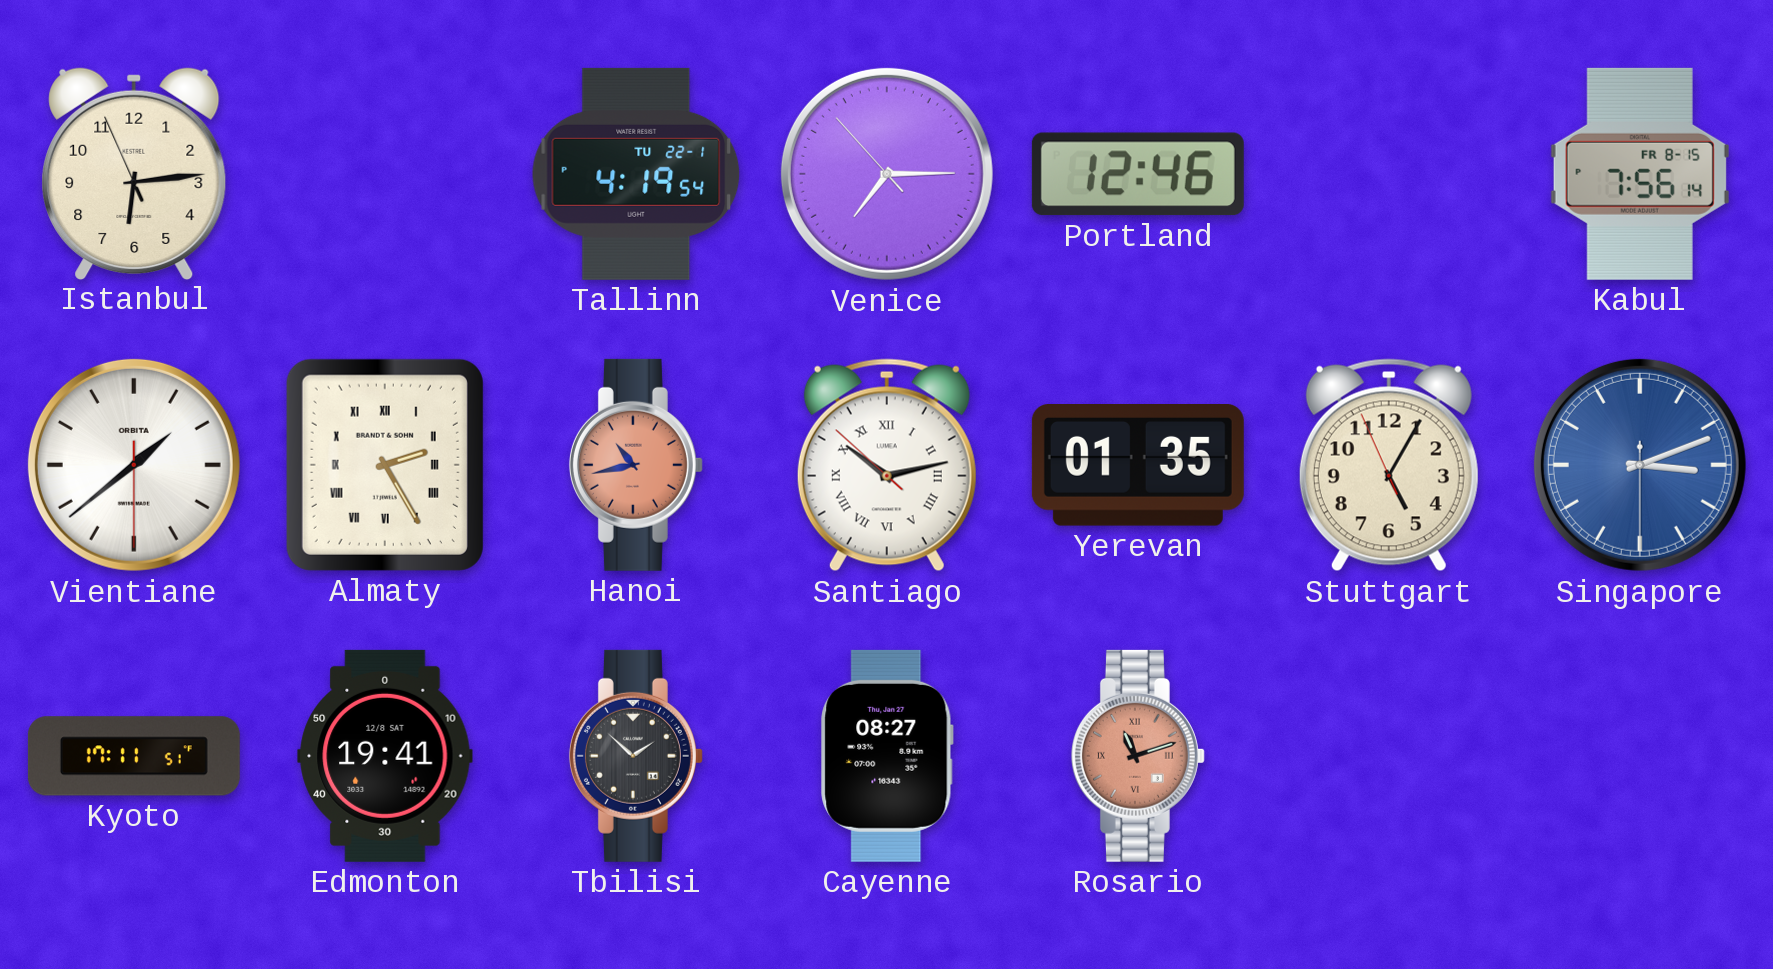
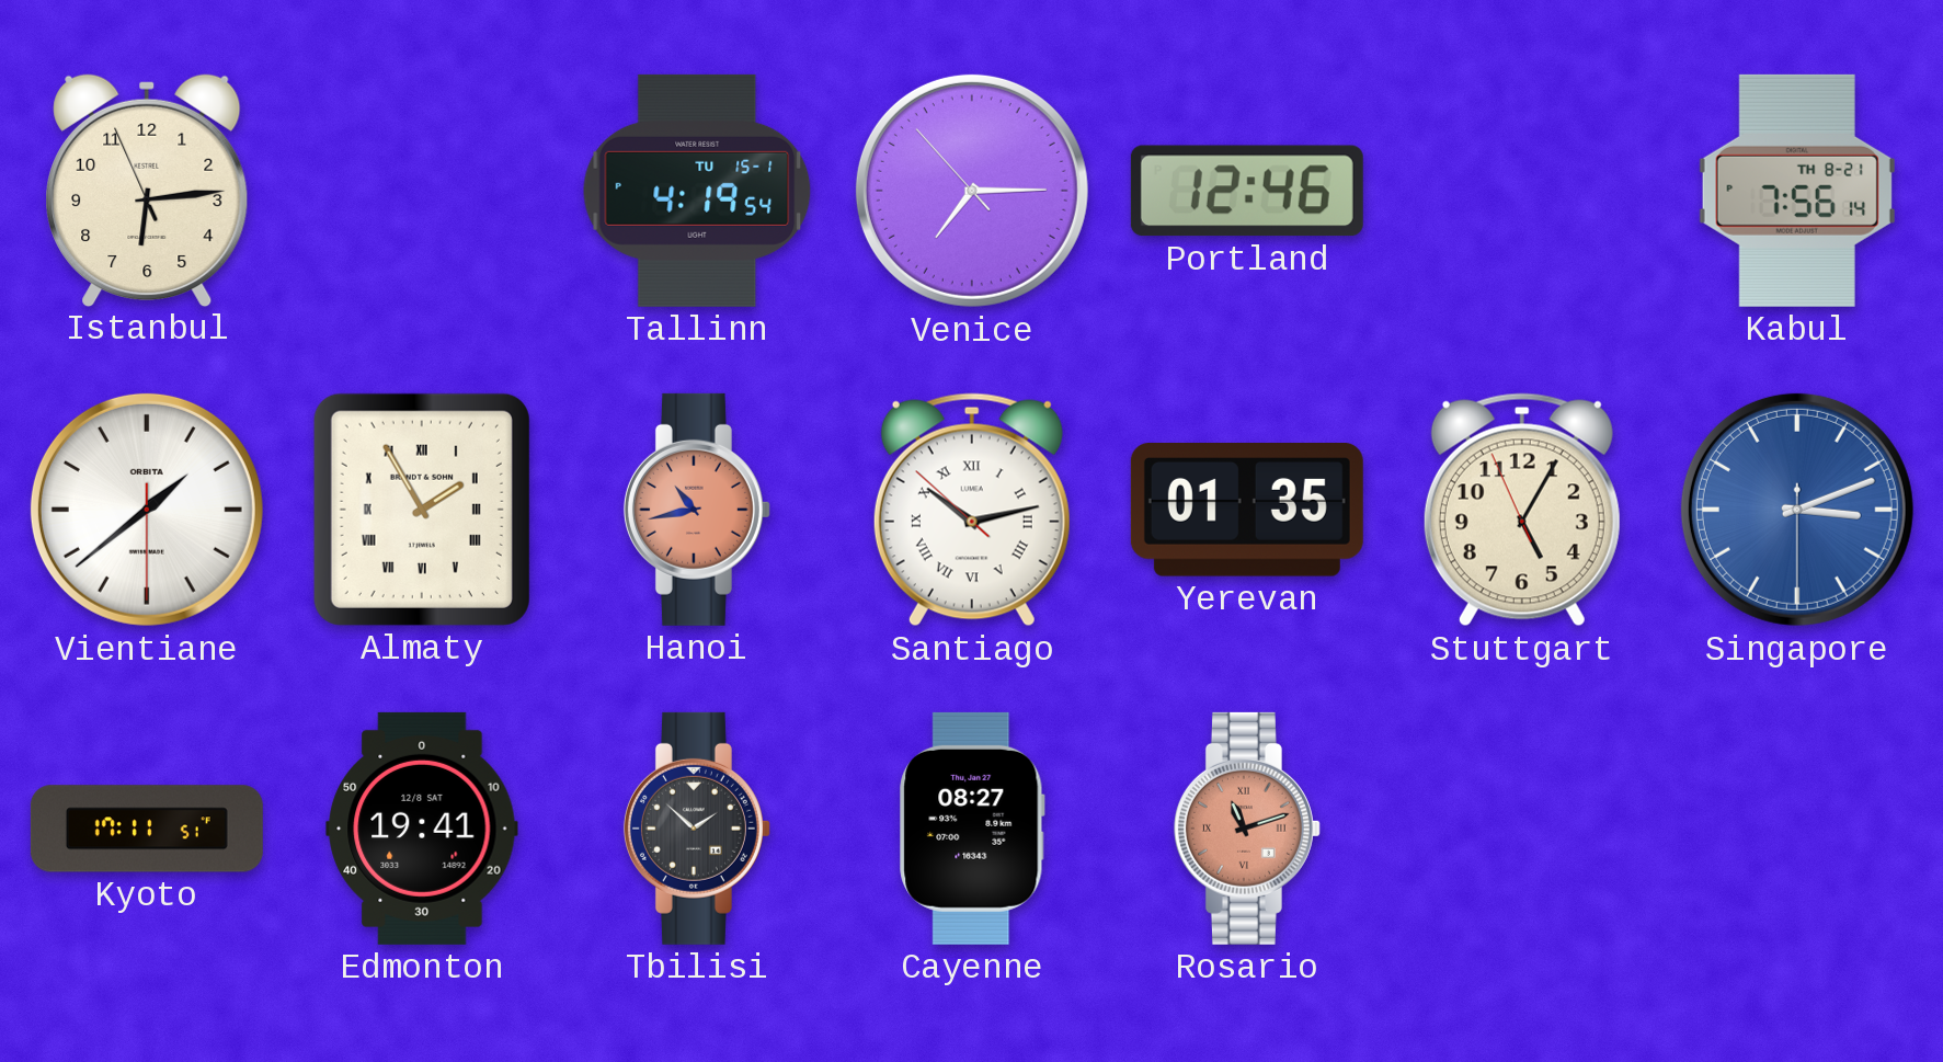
Tallinn date: TU 22-1 -> TU 15-1 (697, 191)
Kabul date: FR 8-15 -> TH 8-21 (1797, 191)
Almaty: 2:25 -> 1:55 (422, 510)
